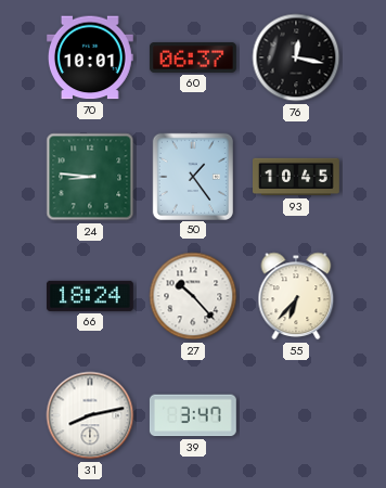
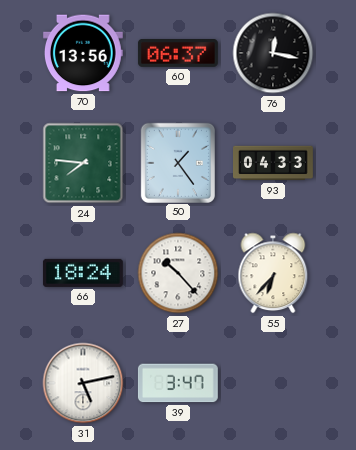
70: 10:01 -> 13:56 (83, 53)
24: 8:46 -> 7:46 (83, 163)
93: 10:45 -> 04:33 (274, 163)
31: 8:13 -> 5:13 (83, 383)
